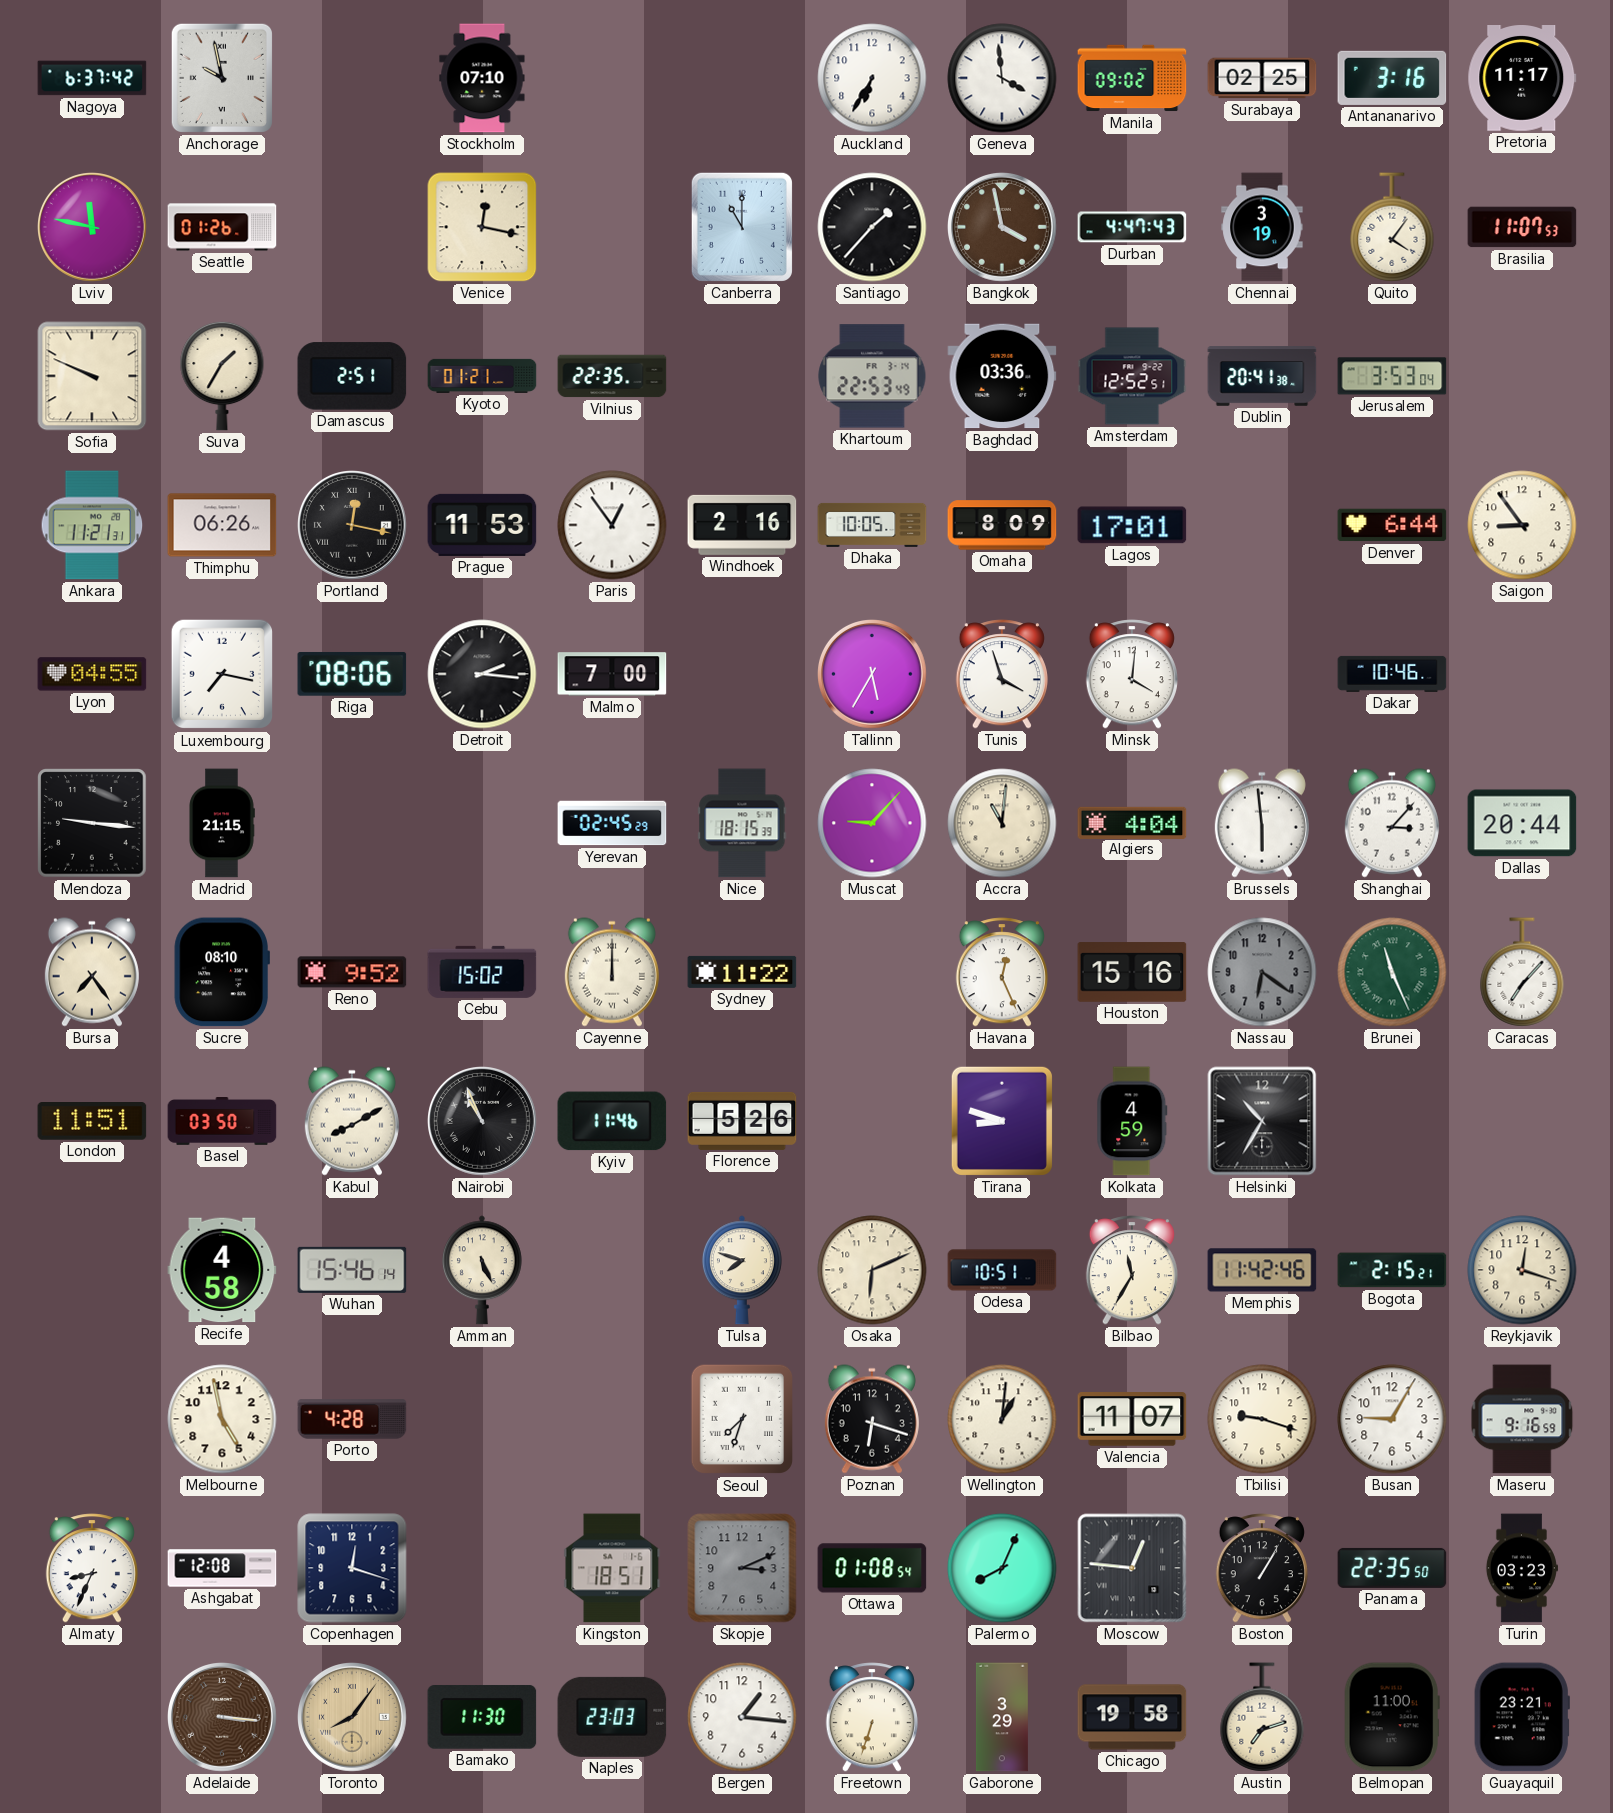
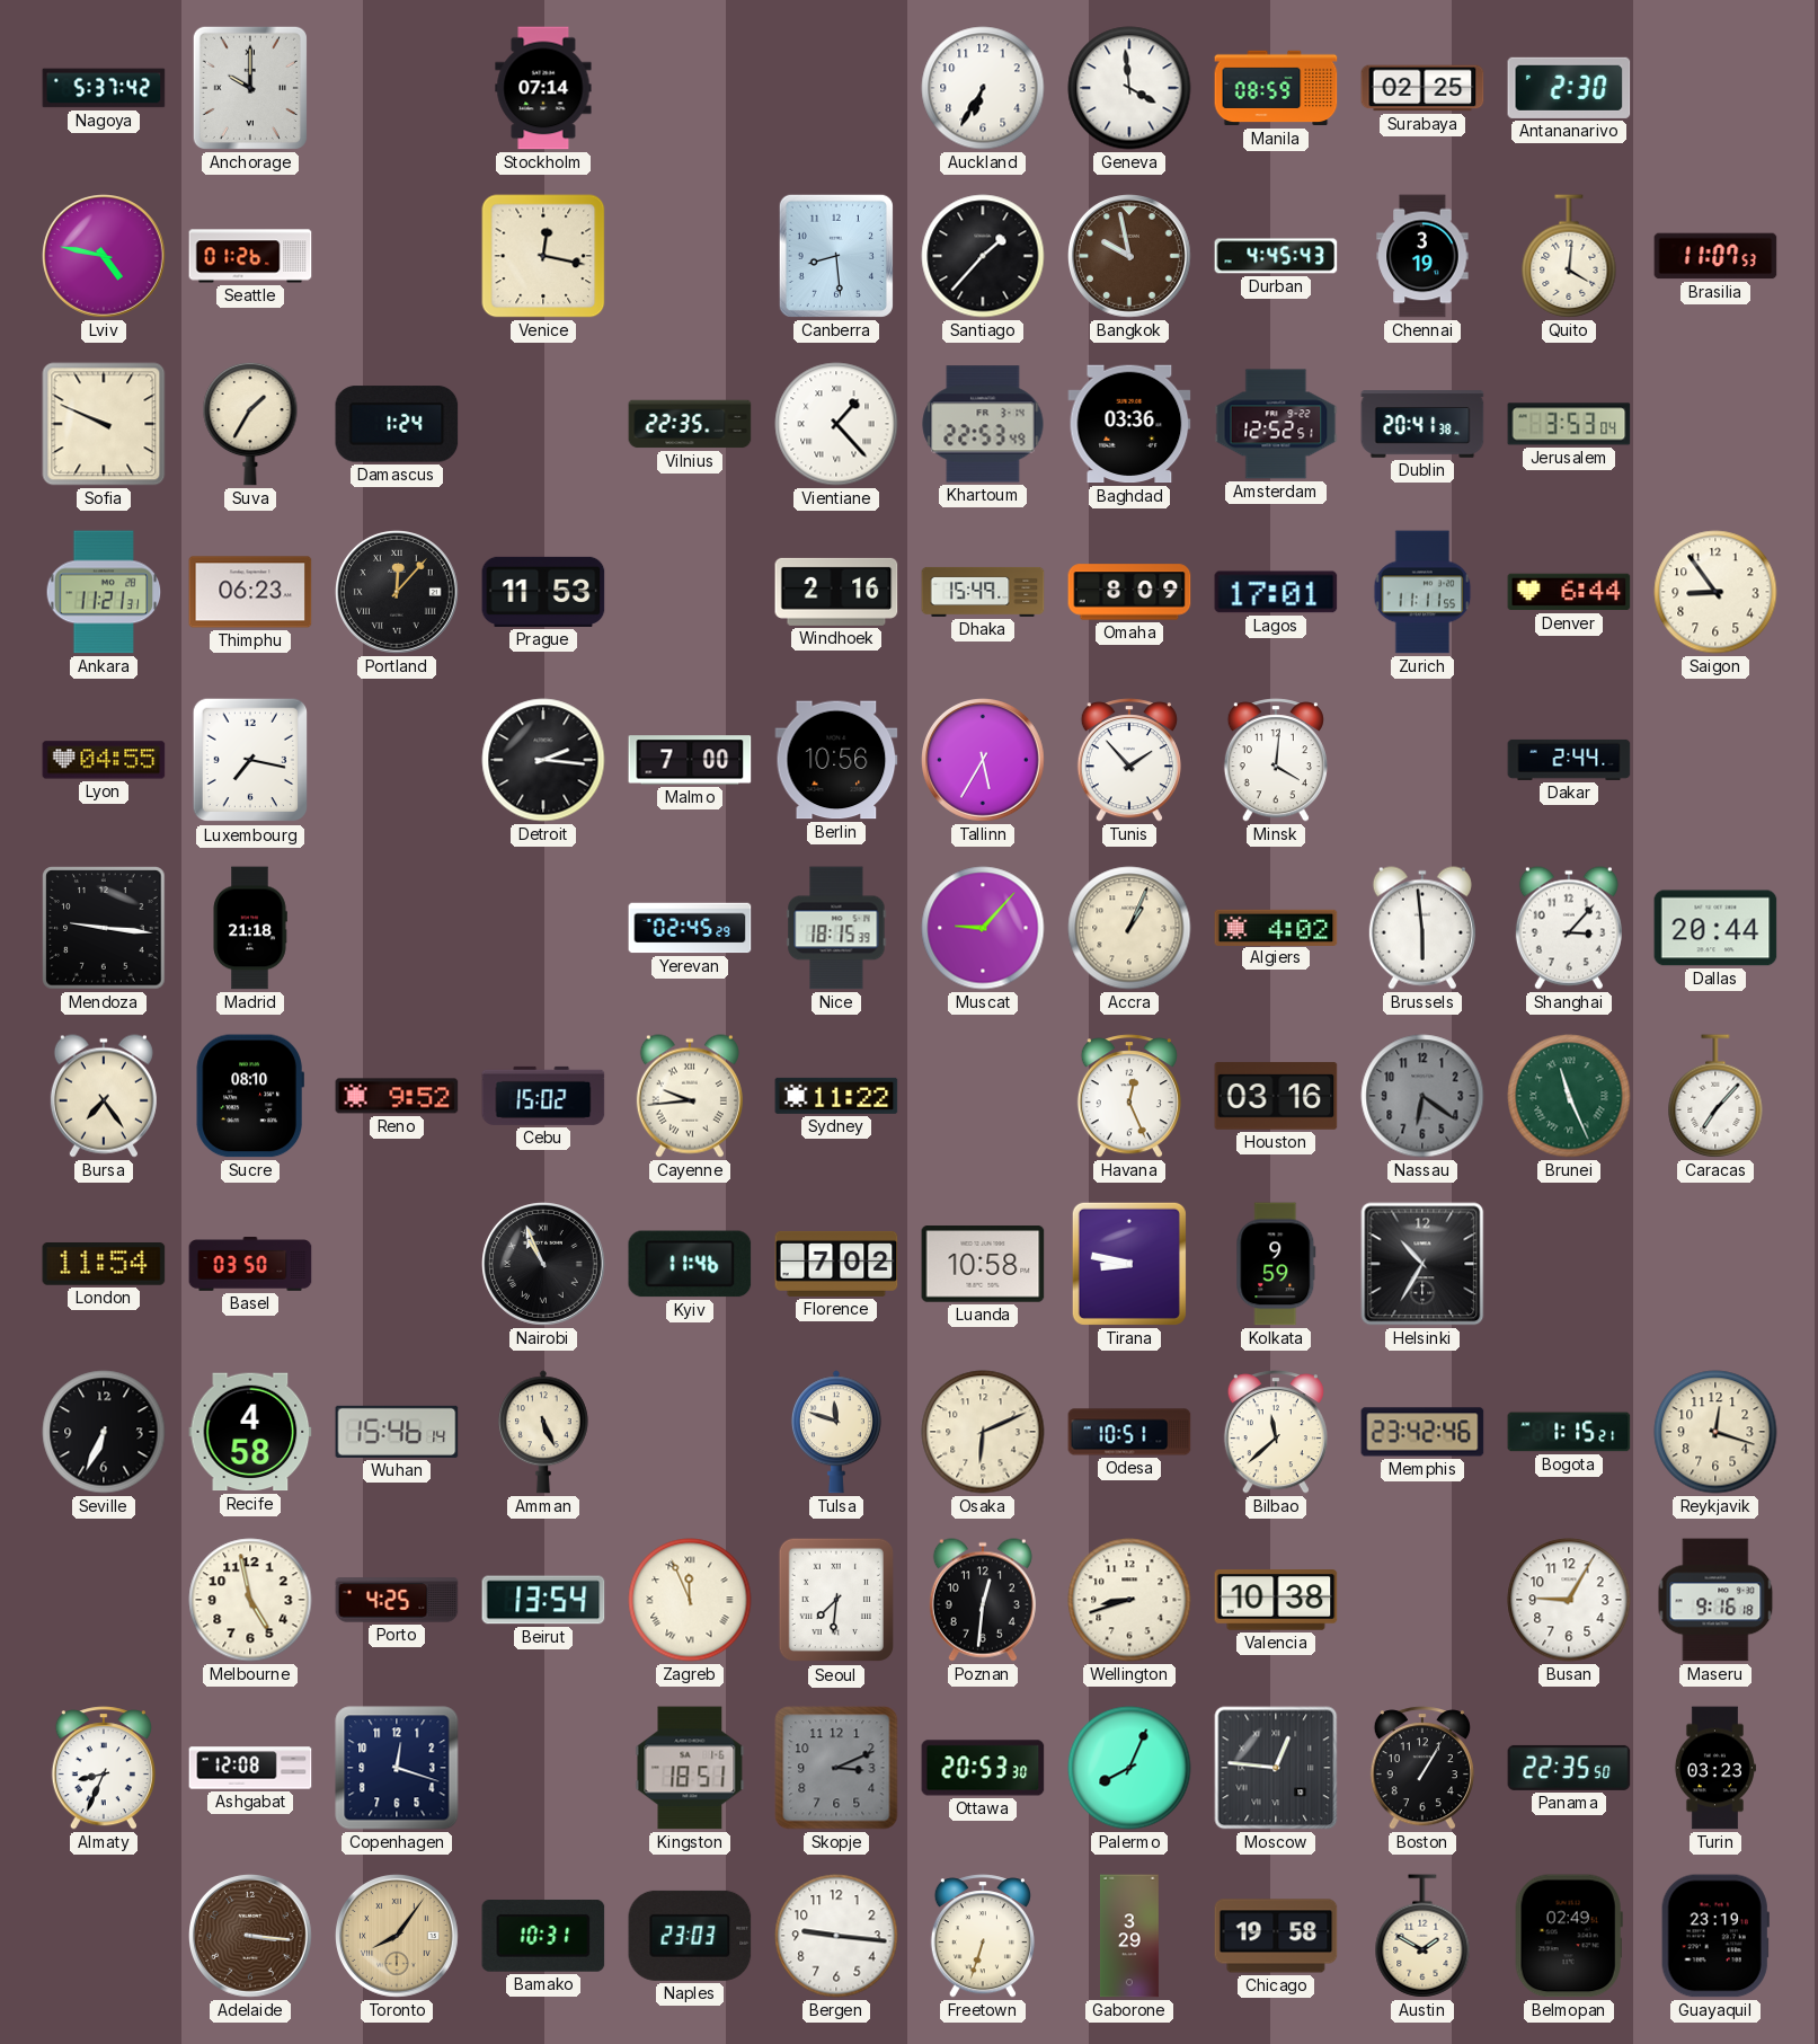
Nagoya: 6:37 -> 5:37 (104, 88)
Anchorage: 9:58 -> 10:00 (250, 88)
Stockholm: 07:10 -> 07:14 (543, 88)
Manila: 09:02 -> 08:59 (1276, 88)
Antananarivo: 3:16 -> 2:30 (1569, 88)
Pretoria: 11:17 -> none (1522, 79)
Lviv: 11:47 -> 4:47 (105, 257)
Canberra: 11:00 -> 8:29 (836, 256)
Bangkok: 3:58 -> 9:58 (1130, 257)
Durban: 4:47 -> 4:45 (1276, 256)
Quito: 4:06 -> 4:01 (1569, 256)
Damascus: 2:51 -> 1:24 (397, 424)
Kyoto: 01:21 -> none (482, 376)
Vientiane: none -> 1:23 (836, 424)
Thimphu: 06:26 -> 06:23 (250, 592)
Portland: 12:17 -> 12:07 (398, 593)
Paris: 12:54 -> none (612, 525)
Dhaka: 10:05 -> 15:49 (983, 592)
Zurich: none -> 11:11 (1422, 592)
Riga: 08:06 -> none (352, 674)
Berlin: none -> 10:56 (836, 760)
Tunis: 3:57 -> 1:53 (1129, 760)
Dakar: 10:46 -> 2:44 (1569, 760)
Madrid: 21:15 -> 21:18 (250, 928)
Accra: 11:01 -> 1:04 (1129, 928)
Algiers: 4:04 -> 4:02 (1276, 927)
Cayenne: 12:00 -> 9:44 (690, 1096)
Houston: 15:16 -> 03:16 (1276, 1096)
London: 11:51 -> 11:54 (104, 1265)
Kabul: 8:10 -> none (352, 1121)
Florence: 5:26 -> 7:02 (836, 1264)
Luanda: none -> 10:58 (983, 1264)
Tirana: 8:48 -> 8:47 (1129, 1264)
Kolkata: 4:59 -> 9:59 (1276, 1264)
Seville: none -> 6:34 (104, 1432)
Tulsa: 7:48 -> 11:48 (836, 1432)
Bilbao: 11:35 -> 11:38 (1276, 1432)
Memphis: 11:42 -> 23:42 (1422, 1432)
Bogota: 2:15 -> 1:15 (1569, 1432)
Porto: 4:28 -> 4:25 (397, 1600)
Beirut: none -> 13:54 (543, 1600)
Zagreb: none -> 11:56 (690, 1600)
Seoul: 7:33 -> 7:31 (835, 1600)
Poznan: 6:18 -> 12:31 (983, 1600)
Wellington: 1:01 -> 8:42 (1129, 1600)
Valencia: 11:07 -> 10:38 (1276, 1600)
Tbilisi: 9:18 -> none (1262, 1419)
Maseru: 9:16:59 -> 9:16:18 (1715, 1600)
Ottawa: 01:08 -> 20:53 (983, 1768)
Bamako: 11:30 -> 10:31 (543, 1936)
Bergen: 1:16 -> 9:16 (836, 1936)
Austin: 7:12 -> 1:50 (1422, 1936)
Belmopan: 11:00 -> 02:49 (1569, 1936)
Guayaquil: 23:21 -> 23:19 (1715, 1936)
